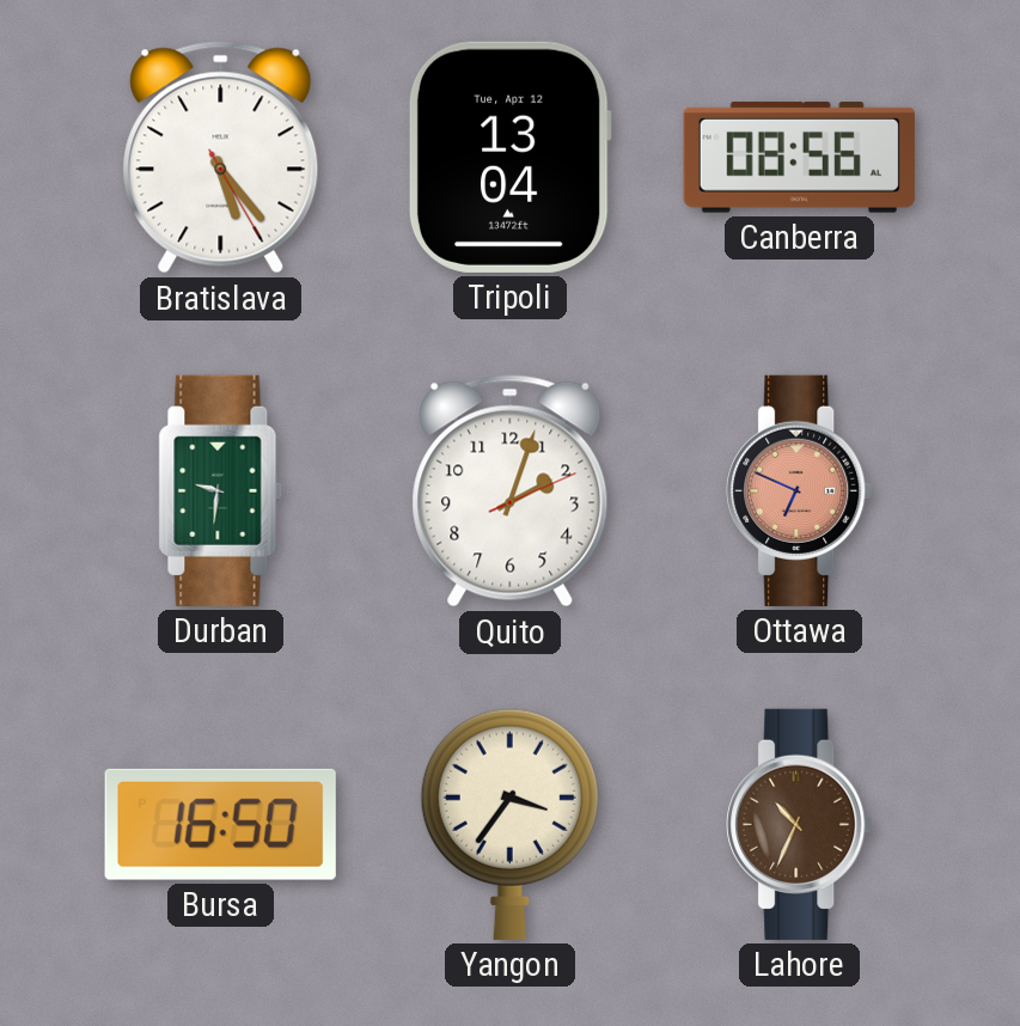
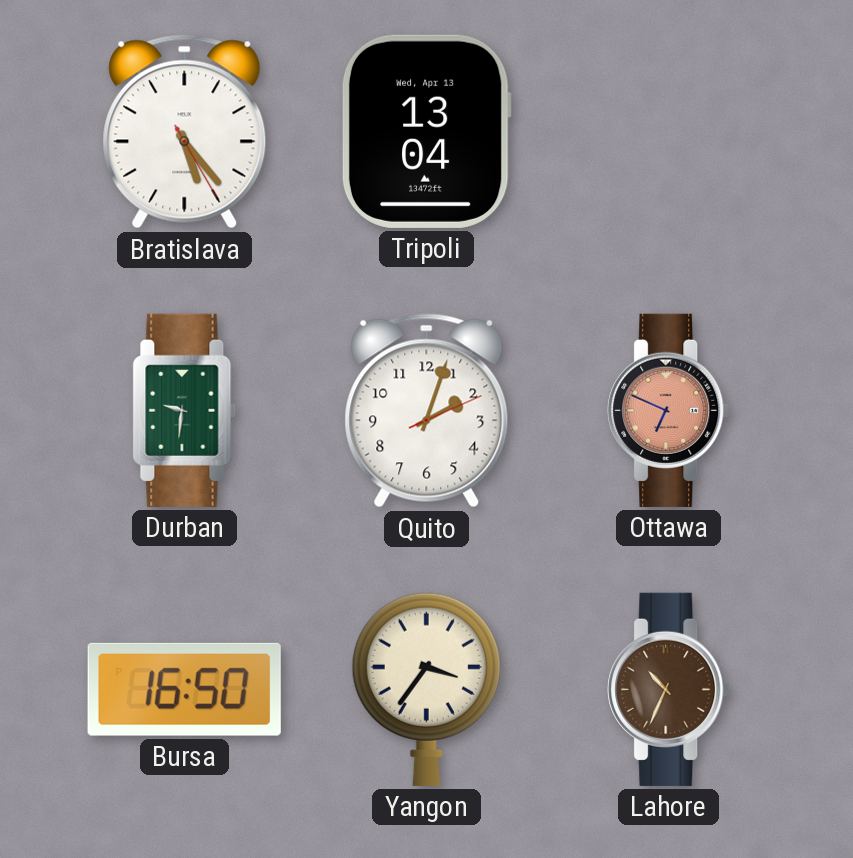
Tripoli date: Tue, Apr 12 -> Wed, Apr 13 (426, 131)
Canberra: 08:56 -> none (799, 158)
